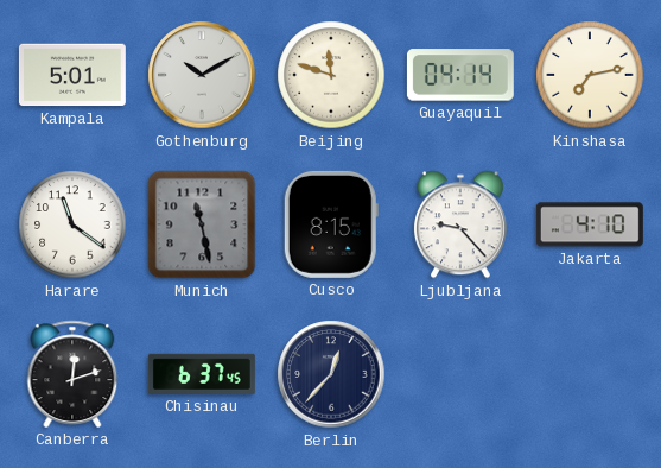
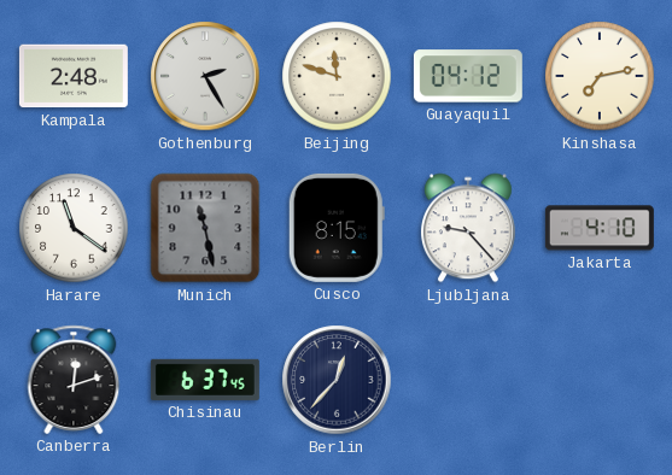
Kampala: 5:01 -> 2:48 (74, 76)
Gothenburg: 10:10 -> 2:25 (205, 76)
Guayaquil: 04:14 -> 04:12 (468, 76)
